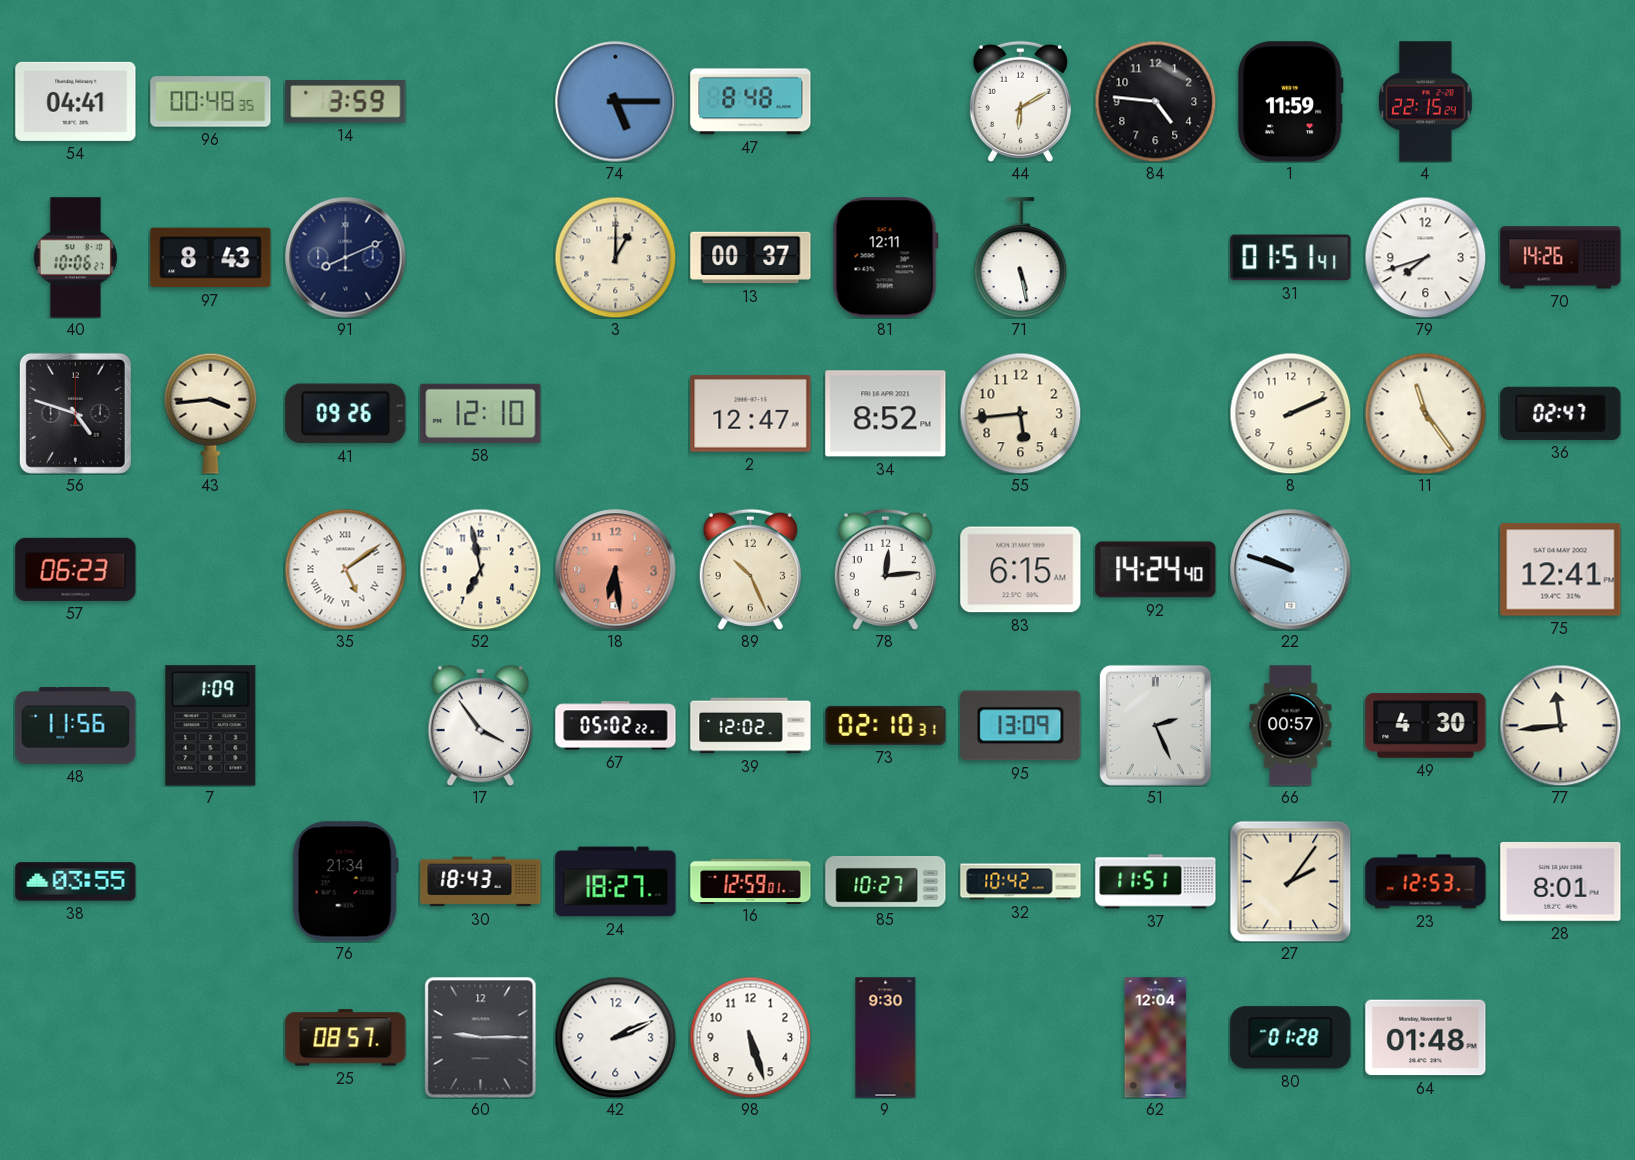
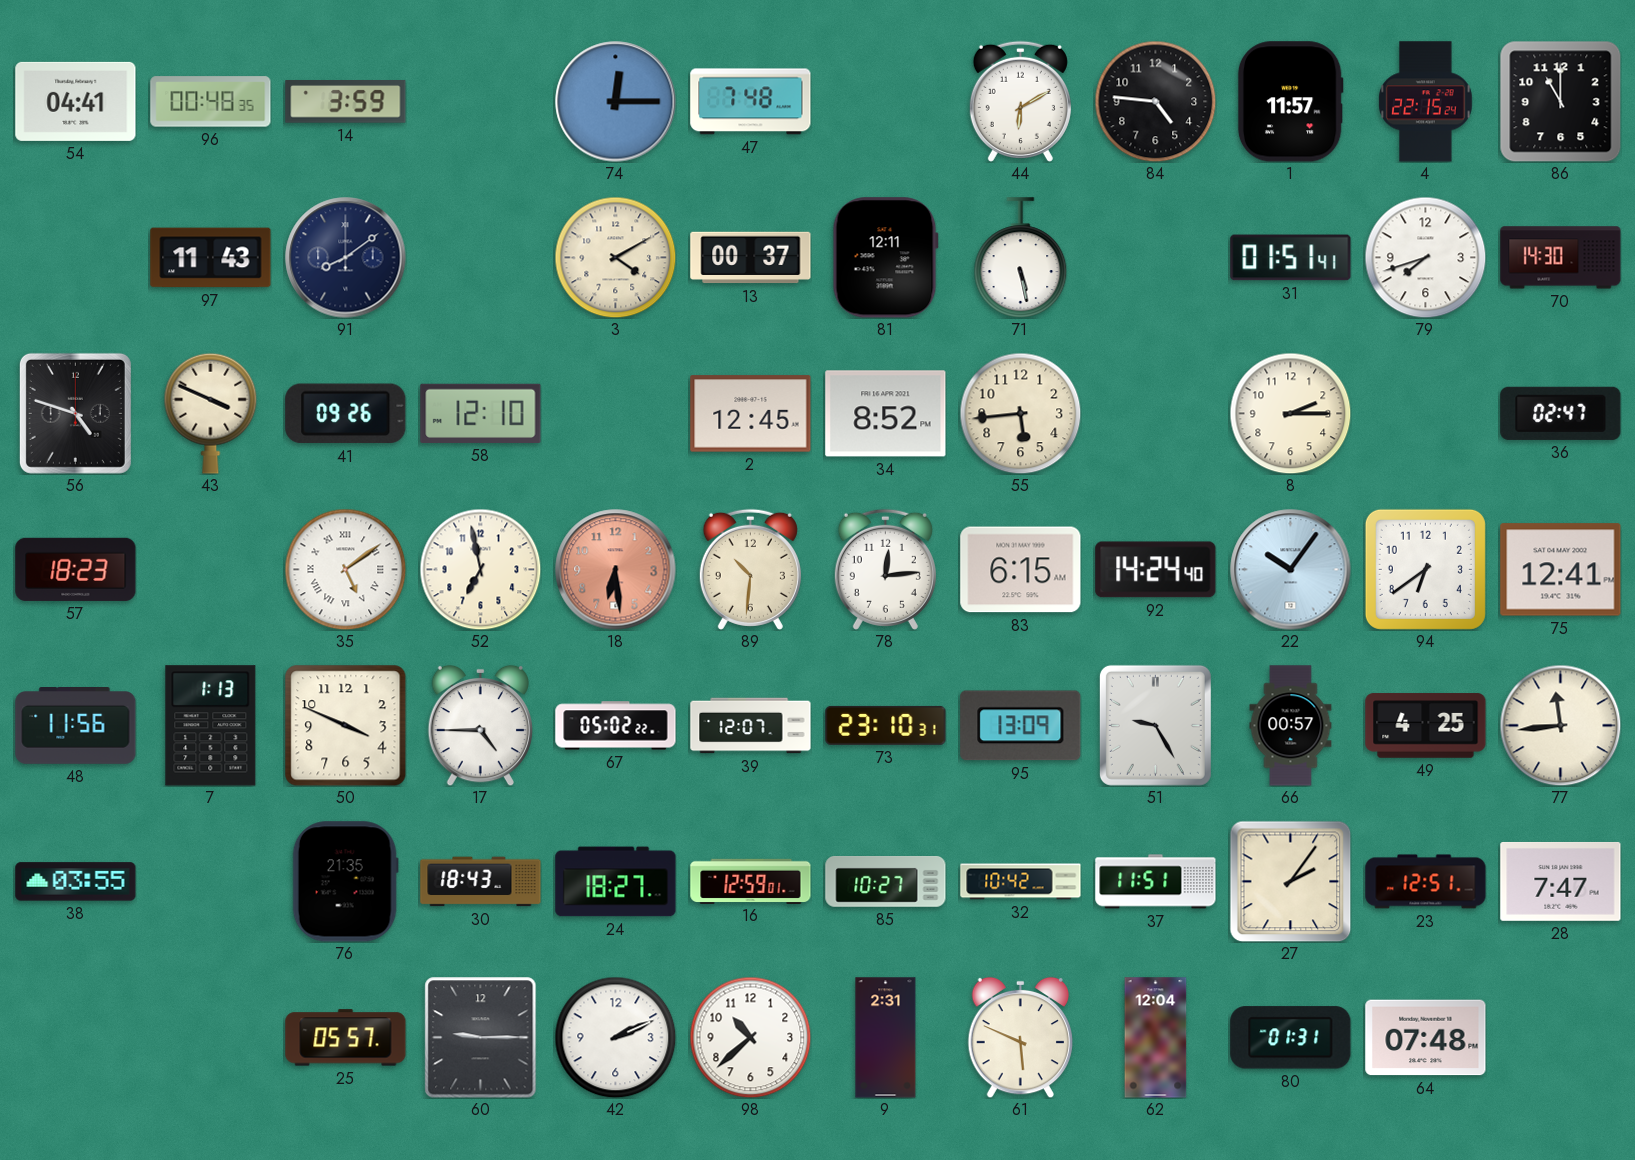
74: 5:15 -> 12:15 (616, 102)
47: 8:48 -> 7:48 (751, 102)
1: 11:59 -> 11:57 (1290, 102)
86: none -> 11:00 (1560, 101)
40: 10:06 -> none (75, 258)
97: 8:43 -> 11:43 (211, 258)
91: 8:11 -> 8:09 (346, 258)
3: 1:00 -> 4:10 (615, 257)
70: 14:26 -> 14:30 (1561, 258)
43: 3:44 -> 3:49 (211, 413)
2: 12:47 -> 12:45 (751, 414)
8: 2:11 -> 2:15 (1290, 413)
11: 11:24 -> none (1425, 413)
57: 06:23 -> 18:23 (76, 569)
89: 10:26 -> 10:31 (750, 569)
22: 9:48 -> 10:06 (1291, 570)
94: none -> 6:39 (1425, 569)
7: 1:09 -> 1:13 (211, 726)
50: none -> 3:49 (346, 726)
17: 3:54 -> 4:45 (480, 725)
39: 12:02 -> 12:07 (751, 726)
73: 02:10 -> 23:10 (886, 725)
51: 2:26 -> 9:25 (1155, 725)
49: 4:30 -> 4:25 (1426, 726)
76: 21:34 -> 21:35 (345, 882)
23: 12:53 -> 12:51 (1426, 882)
28: 8:01 -> 7:47 (1561, 881)
25: 08:57 -> 05:57 (346, 1038)
98: 5:27 -> 10:38 (750, 1037)
9: 9:30 -> 2:31 (886, 1038)
61: none -> 5:49 (1020, 1037)
80: 01:28 -> 01:31 (1291, 1038)
64: 01:48 -> 07:48 (1426, 1038)
